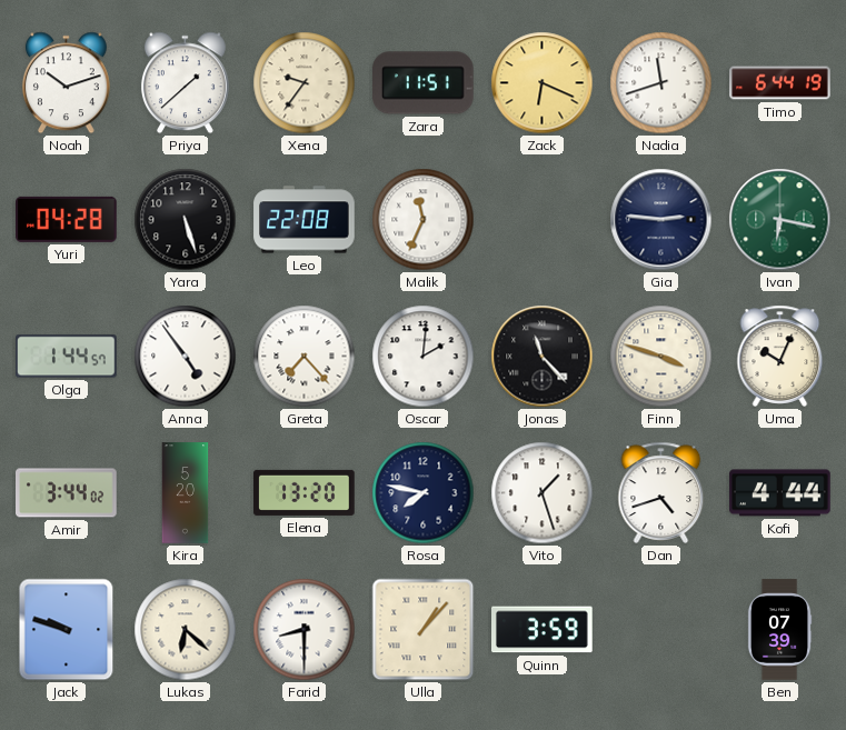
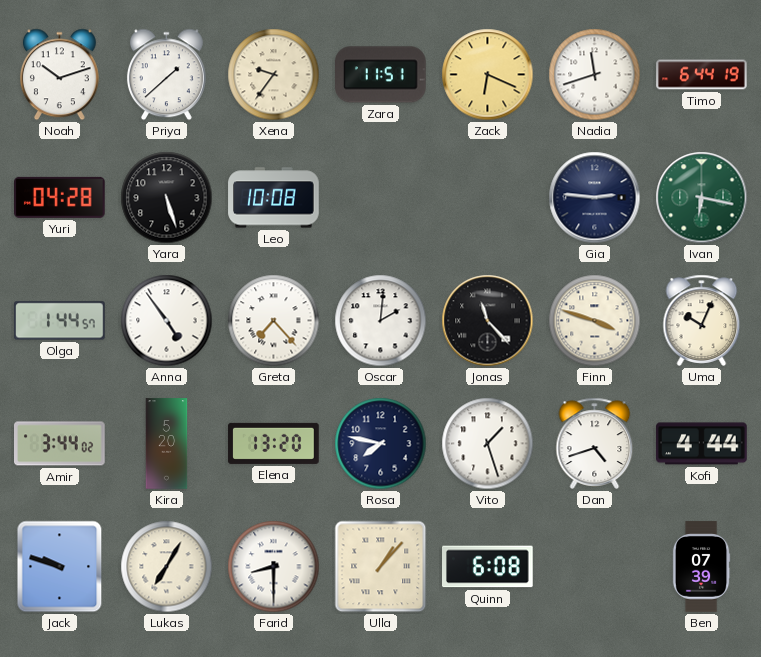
Leo: 22:08 -> 10:08 (274, 198)
Malik: 11:34 -> none (424, 220)
Lukas: 6:22 -> 7:05 (167, 567)
Quinn: 3:59 -> 6:08 (488, 567)
